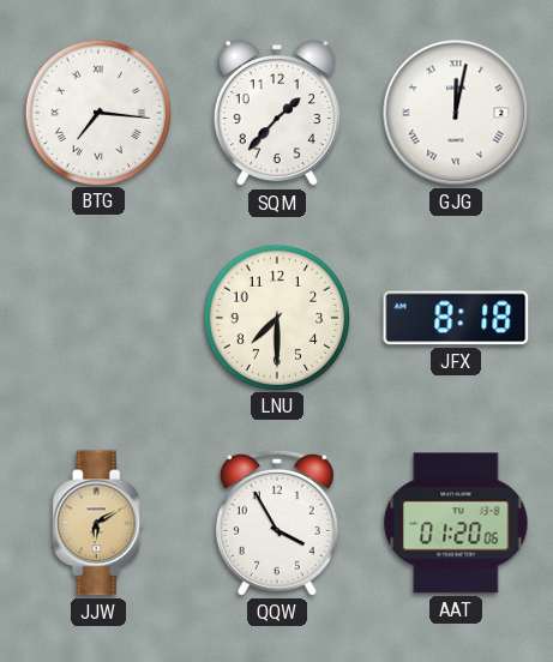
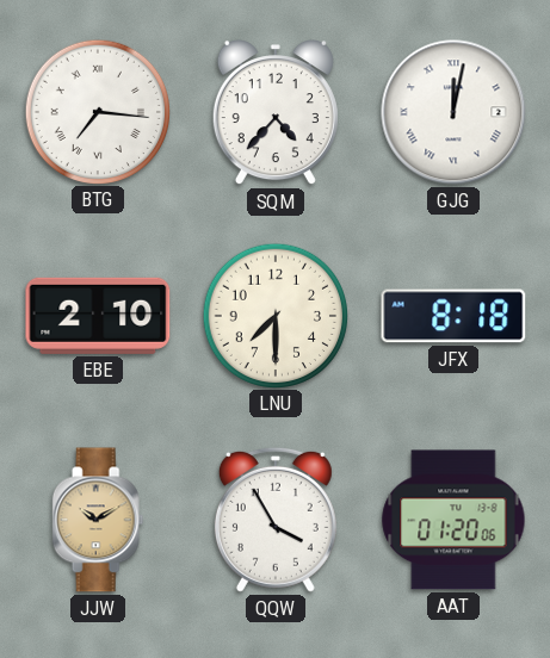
SQM: 1:37 -> 4:37 (276, 113)
EBE: none -> 2:10 (98, 316)
JJW: 6:10 -> 10:10 (98, 520)
